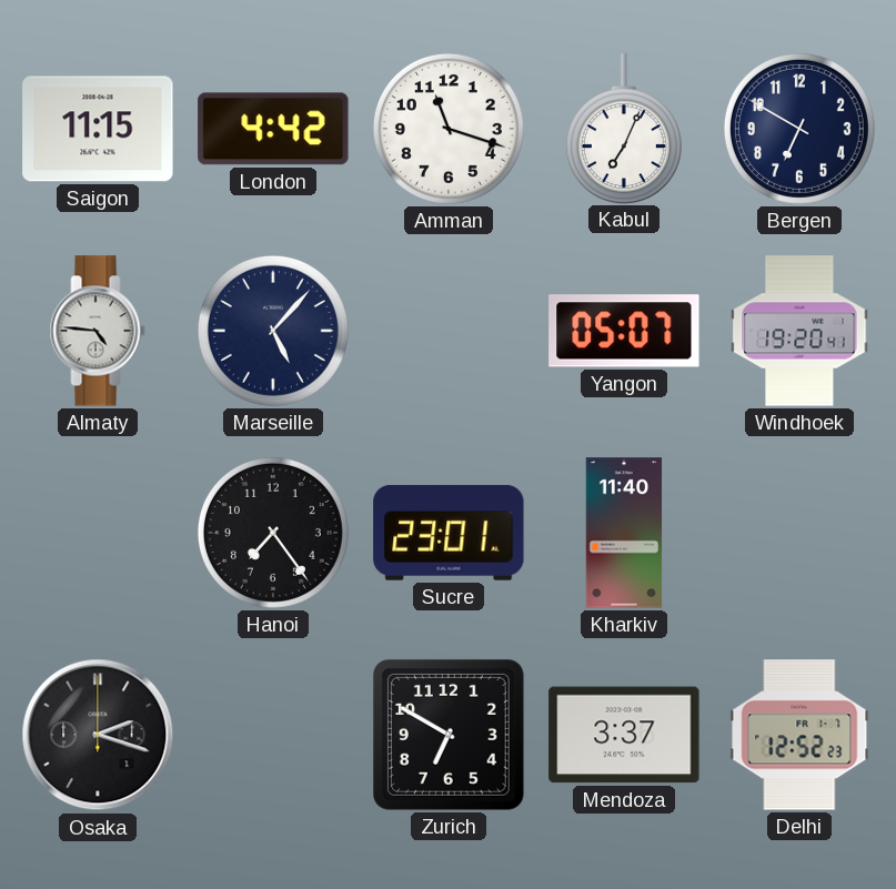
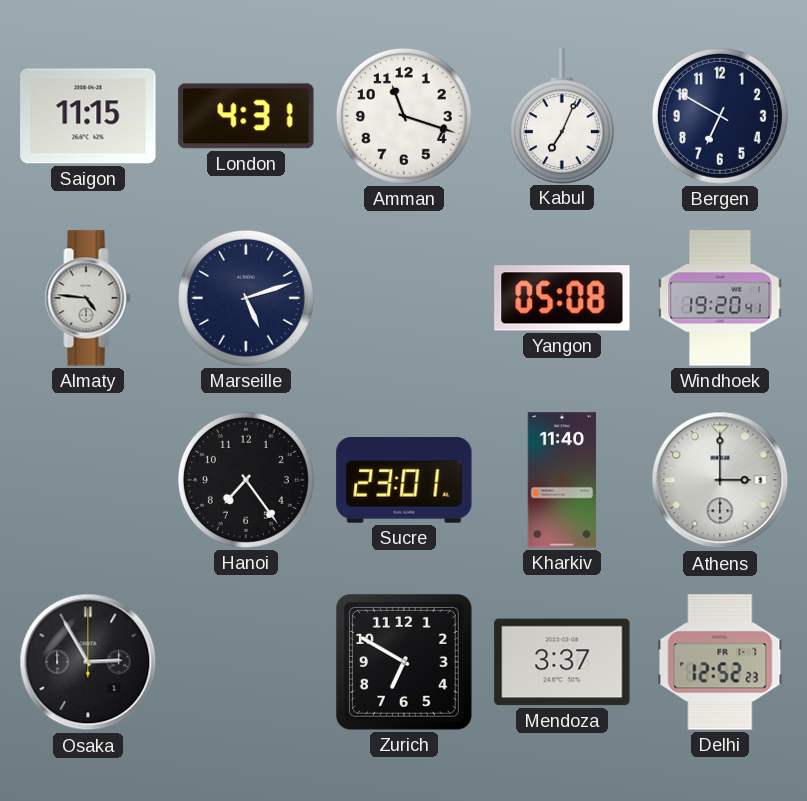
London: 4:42 -> 4:31 (246, 116)
Marseille: 5:07 -> 5:12 (246, 298)
Yangon: 05:07 -> 05:08 (562, 298)
Athens: none -> 3:00 (720, 480)
Osaka: 2:18 -> 2:55 (88, 662)
